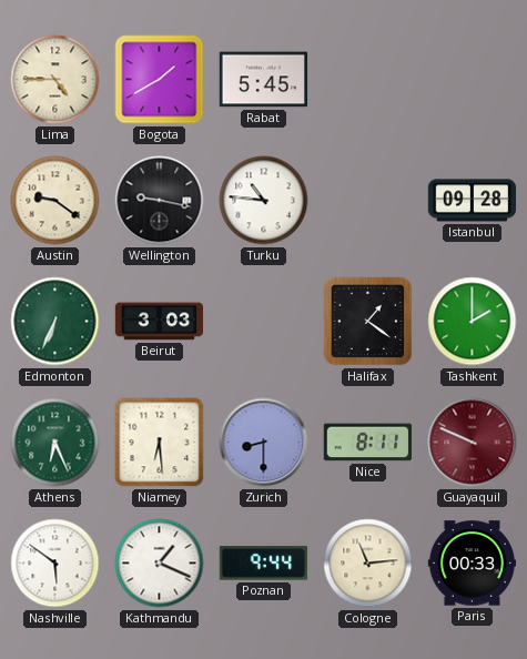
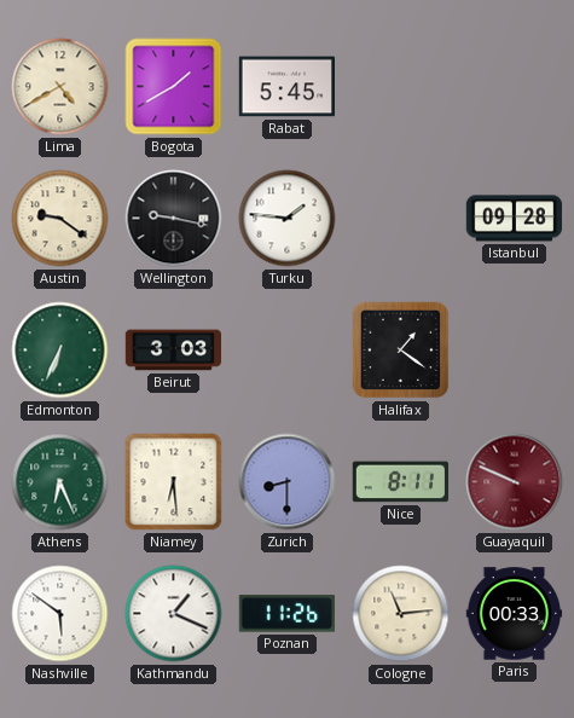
Lima: 4:45 -> 4:40 (60, 87)
Turku: 10:46 -> 1:46 (288, 219)
Tashkent: 2:00 -> none (473, 322)
Poznan: 9:44 -> 11:26 (286, 614)
